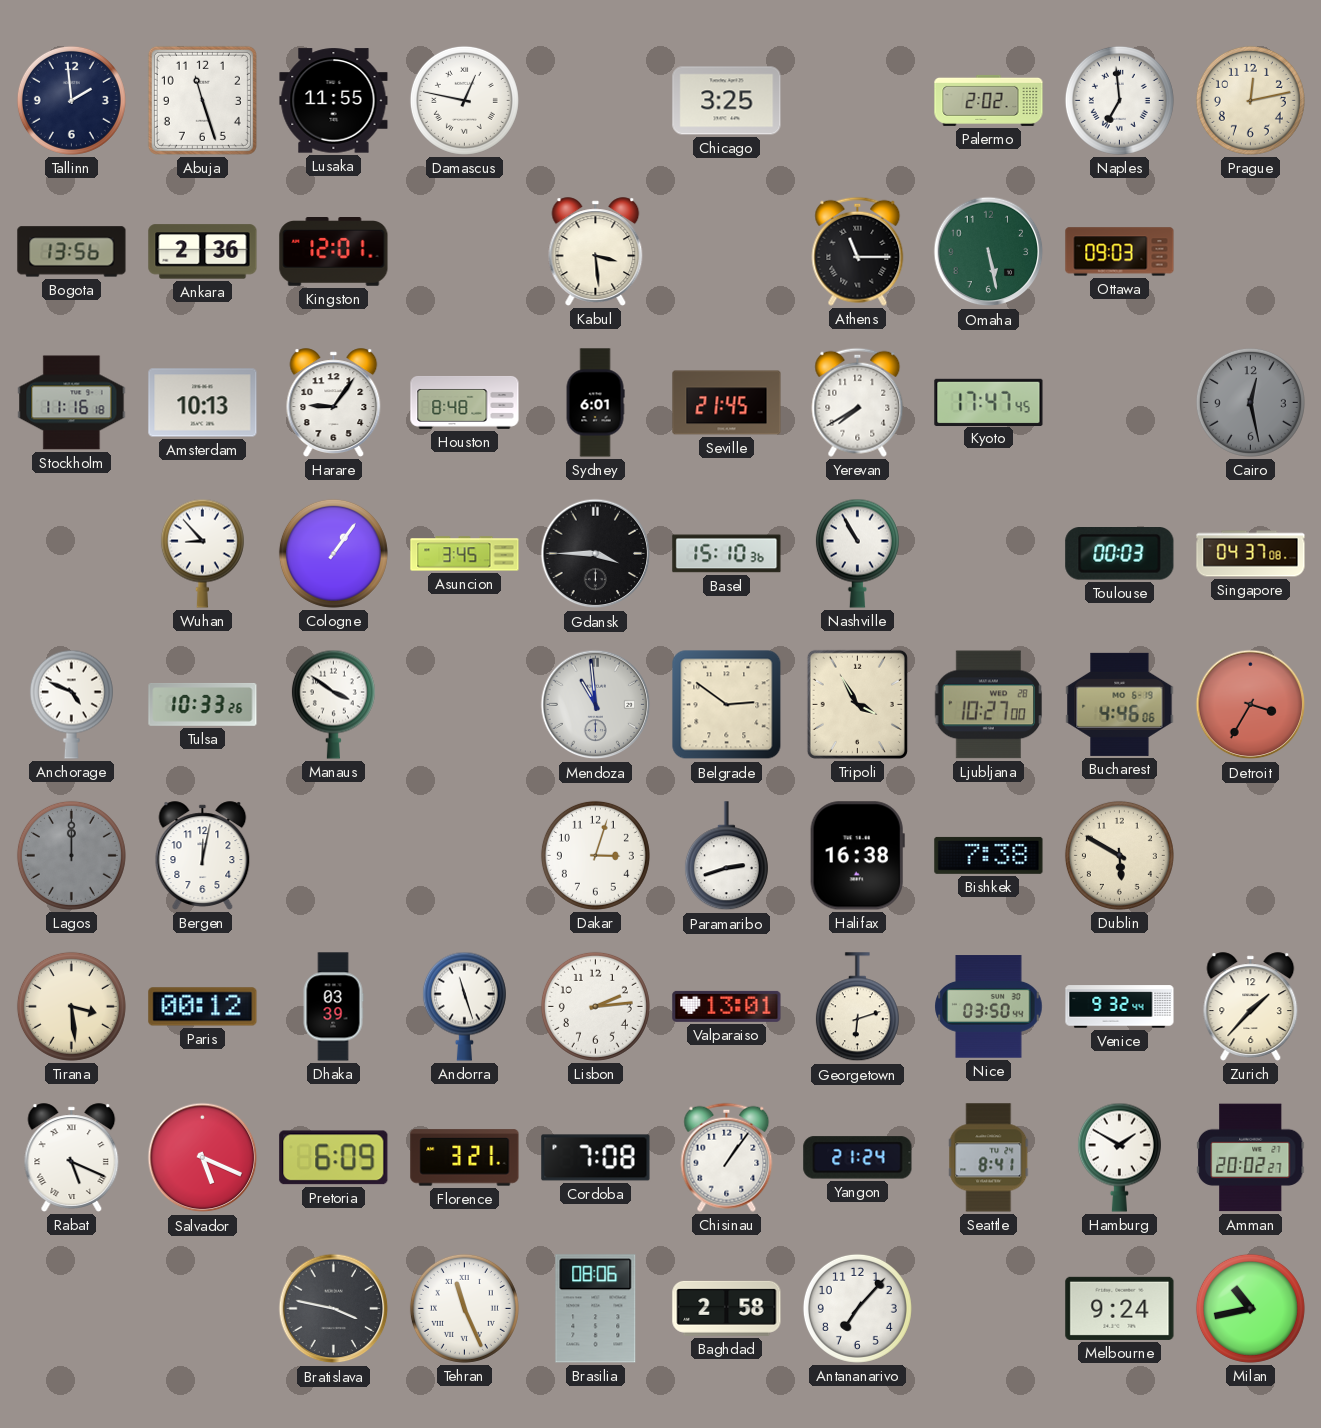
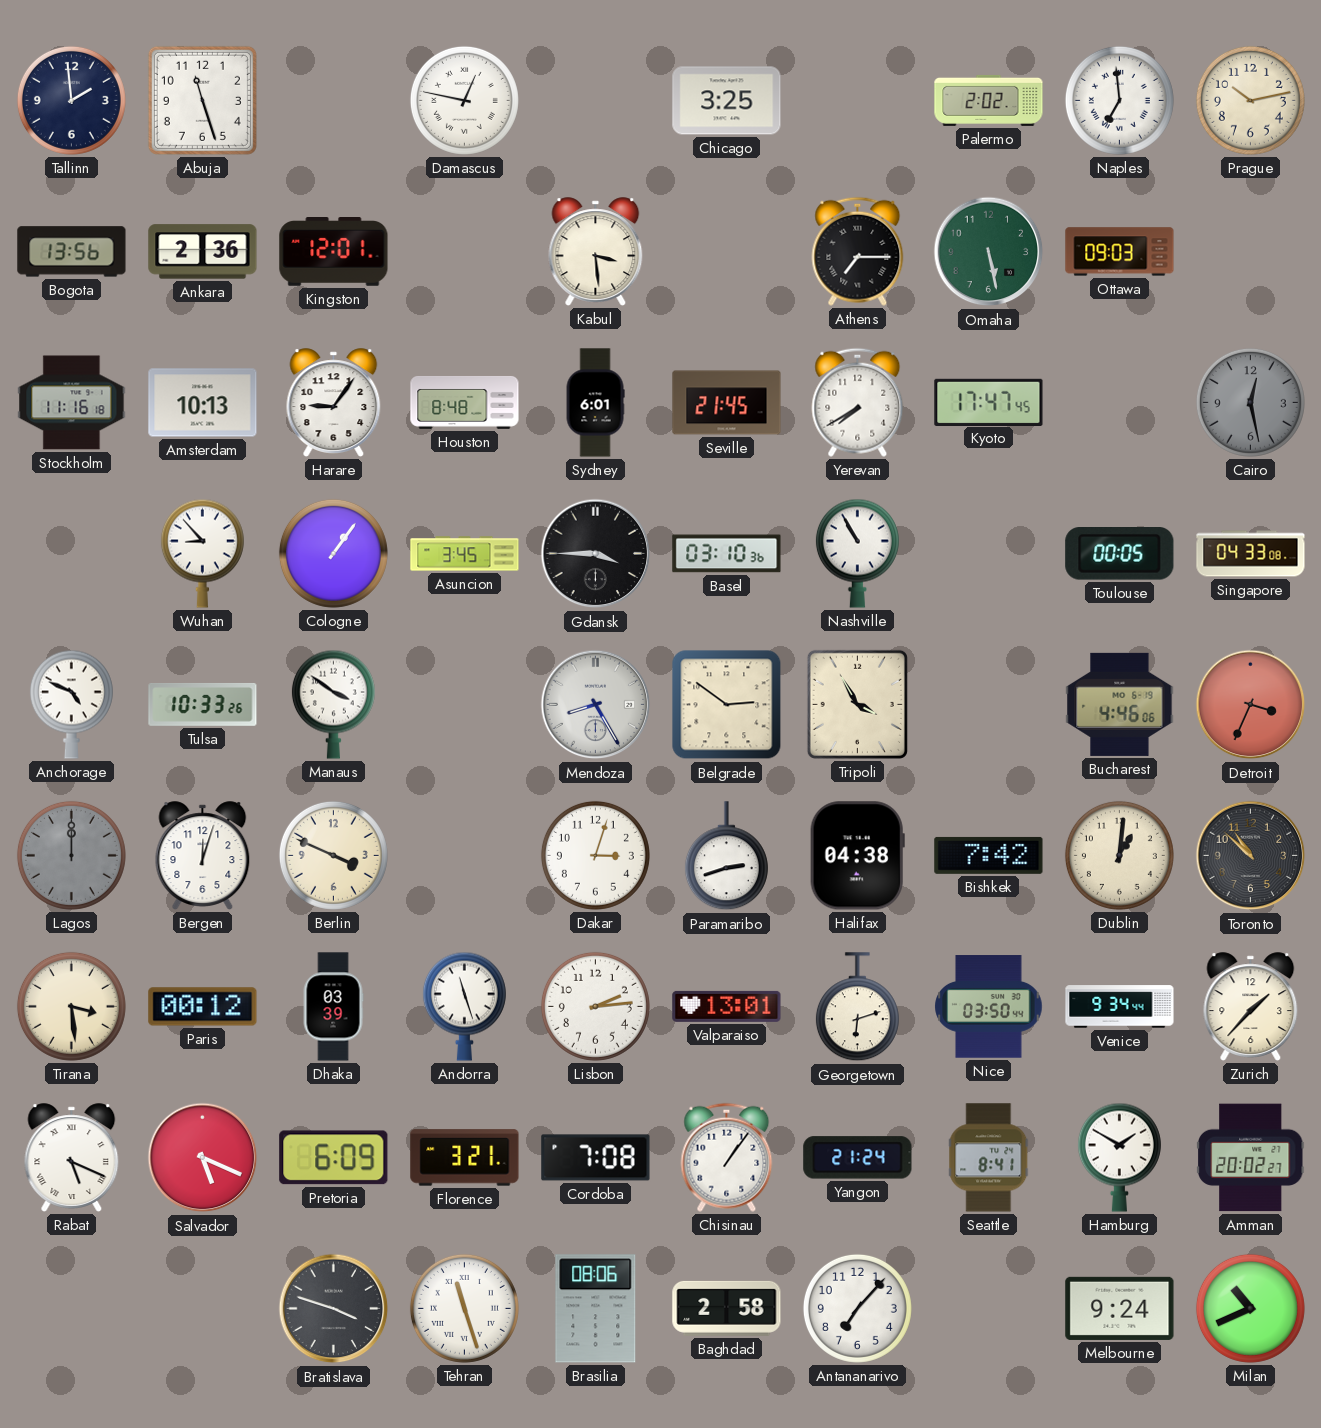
Lusaka: 11:55 -> none (334, 101)
Prague: 12:13 -> 10:13 (1250, 100)
Athens: 11:15 -> 7:15 (858, 251)
Basel: 15:10 -> 03:10 (727, 554)
Toulouse: 00:03 -> 00:05 (1120, 554)
Singapore: 04:37 -> 04:33 (1251, 554)
Mendoza: 10:59 -> 8:25 (596, 705)
Ljubljana: 10:27 -> none (988, 705)
Detroit: 3:35 -> 3:34 (1251, 705)
Bergen: 12:02 -> 12:03 (203, 856)
Berlin: none -> 3:49 (333, 855)
Halifax: 16:38 -> 04:38 (857, 856)
Bishkek: 7:38 -> 7:42 (989, 855)
Dublin: 5:50 -> 1:01 (1119, 855)
Toronto: none -> 10:52 (1251, 856)
Venice: 9:32 -> 9:34 (1120, 1007)
Bratislava: 3:47 -> 3:48 (334, 1309)
Tehran: 11:26 -> 11:27 (464, 1308)
Milan: 10:43 -> 10:41 (1250, 1308)
